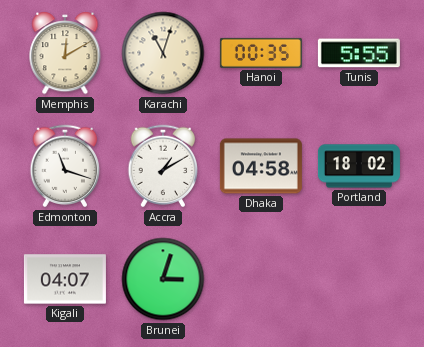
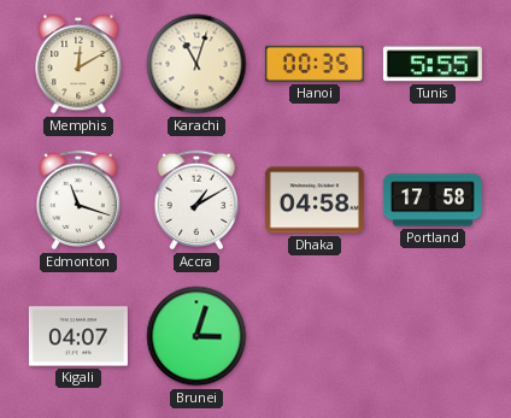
Portland: 18:02 -> 17:58 (433, 200)
